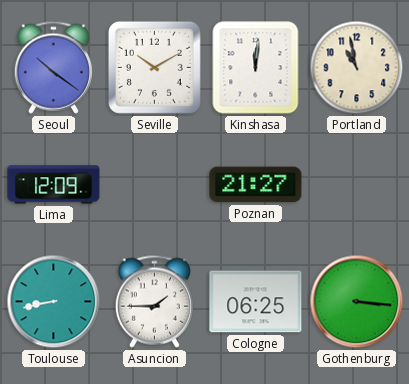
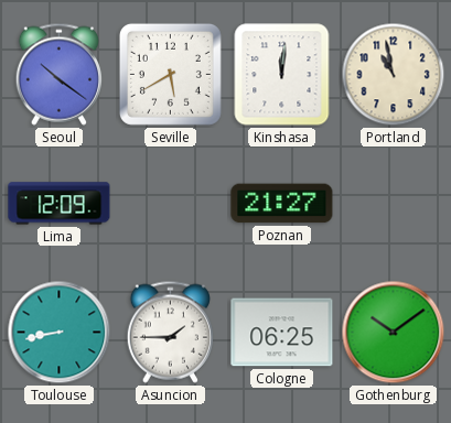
Seville: 10:10 -> 5:40 (170, 74)
Gothenburg: 3:16 -> 10:09 (394, 333)
